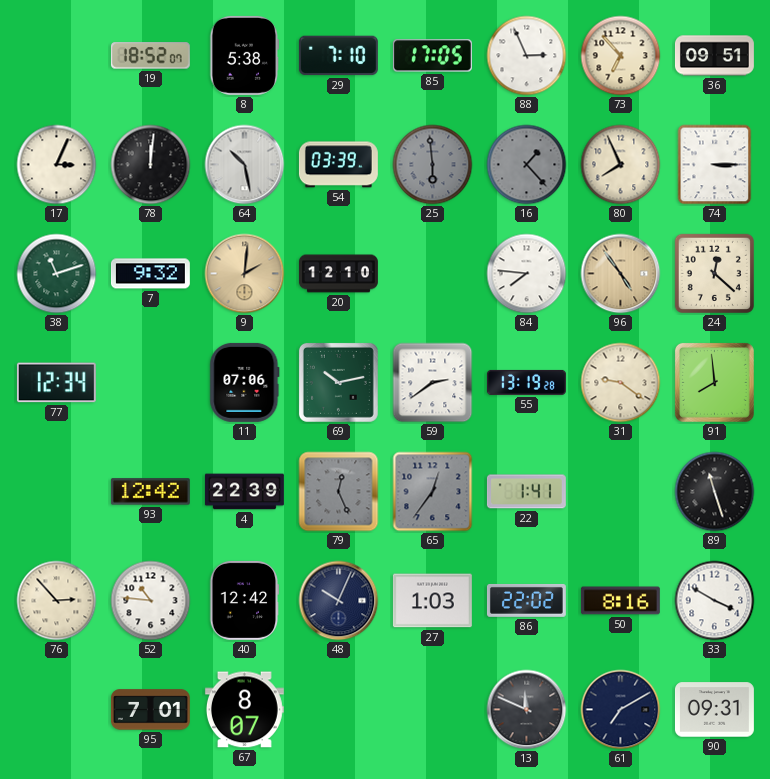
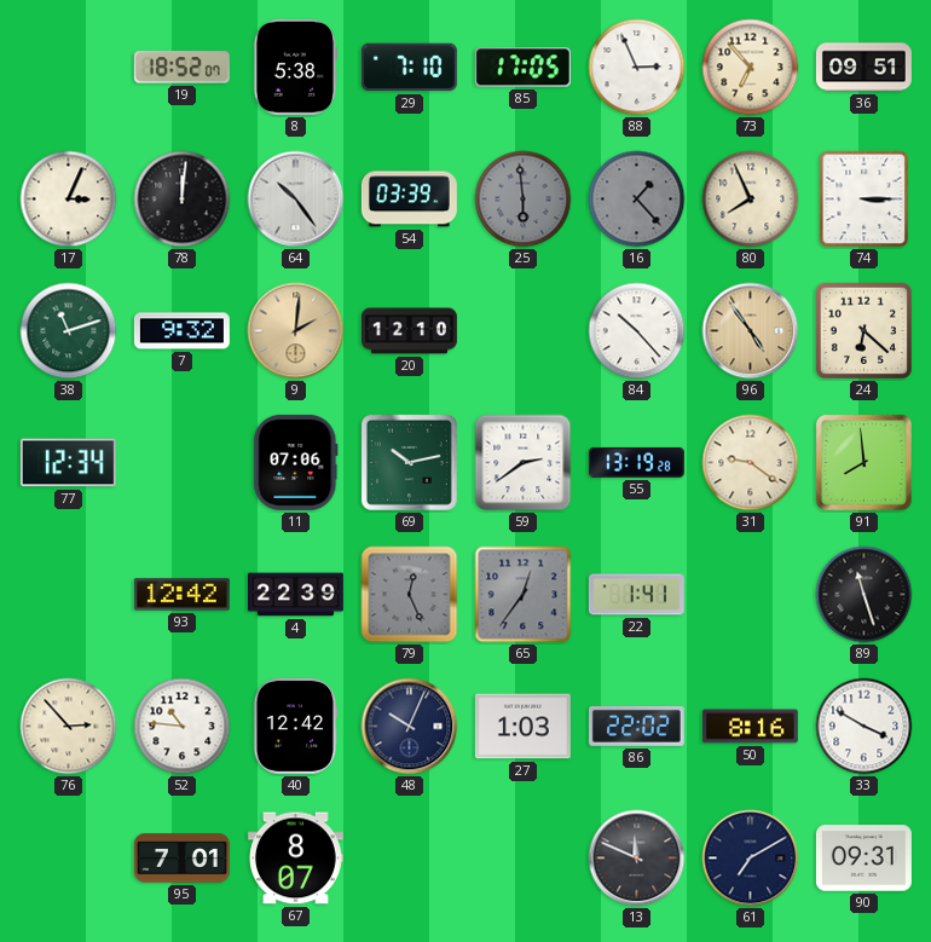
64: 10:28 -> 10:24 (296, 200)
84: 7:46 -> 10:23 (637, 331)
24: 12:22 -> 6:22 (863, 330)
